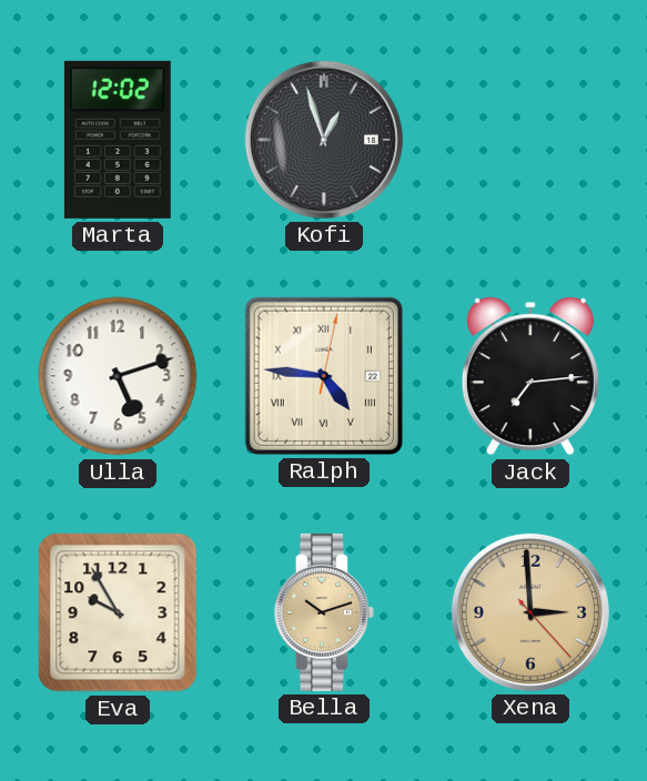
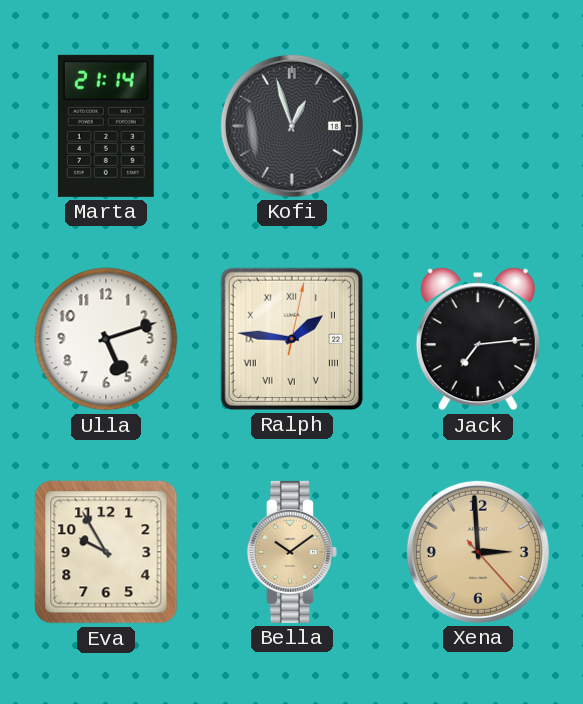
Marta: 12:02 -> 21:14 (106, 126)
Ralph: 4:46 -> 1:46 (292, 339)
Bella: 10:12 -> 10:09 (292, 552)
